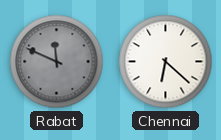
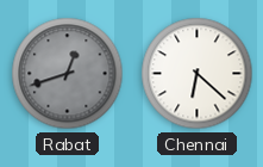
Rabat: 11:49 -> 12:42 (68, 74)
